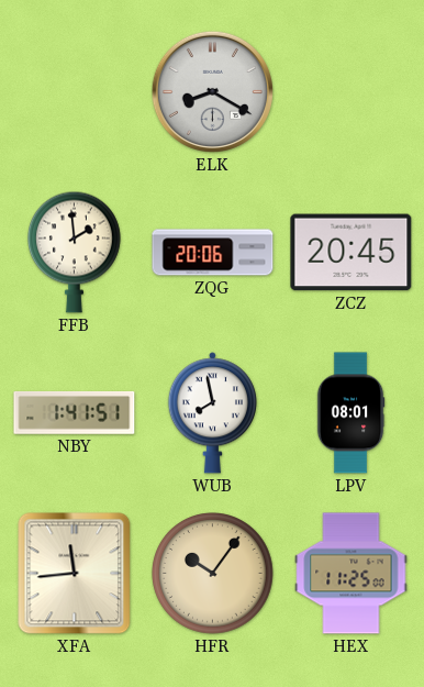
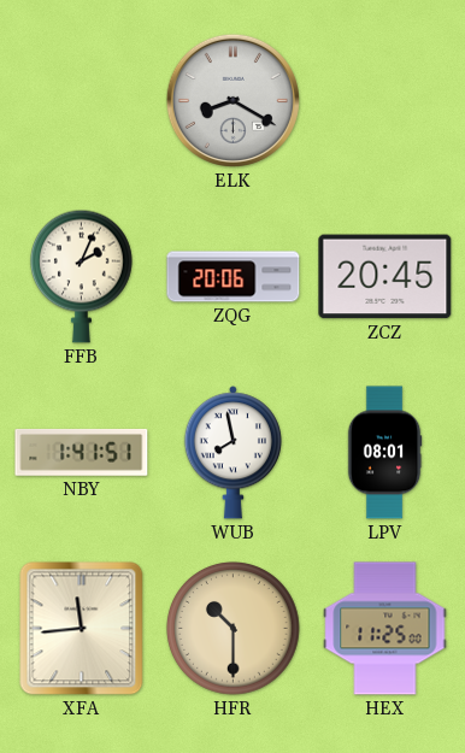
FFB: 1:59 -> 2:04 (82, 276)
HFR: 10:06 -> 10:30 (234, 629)
